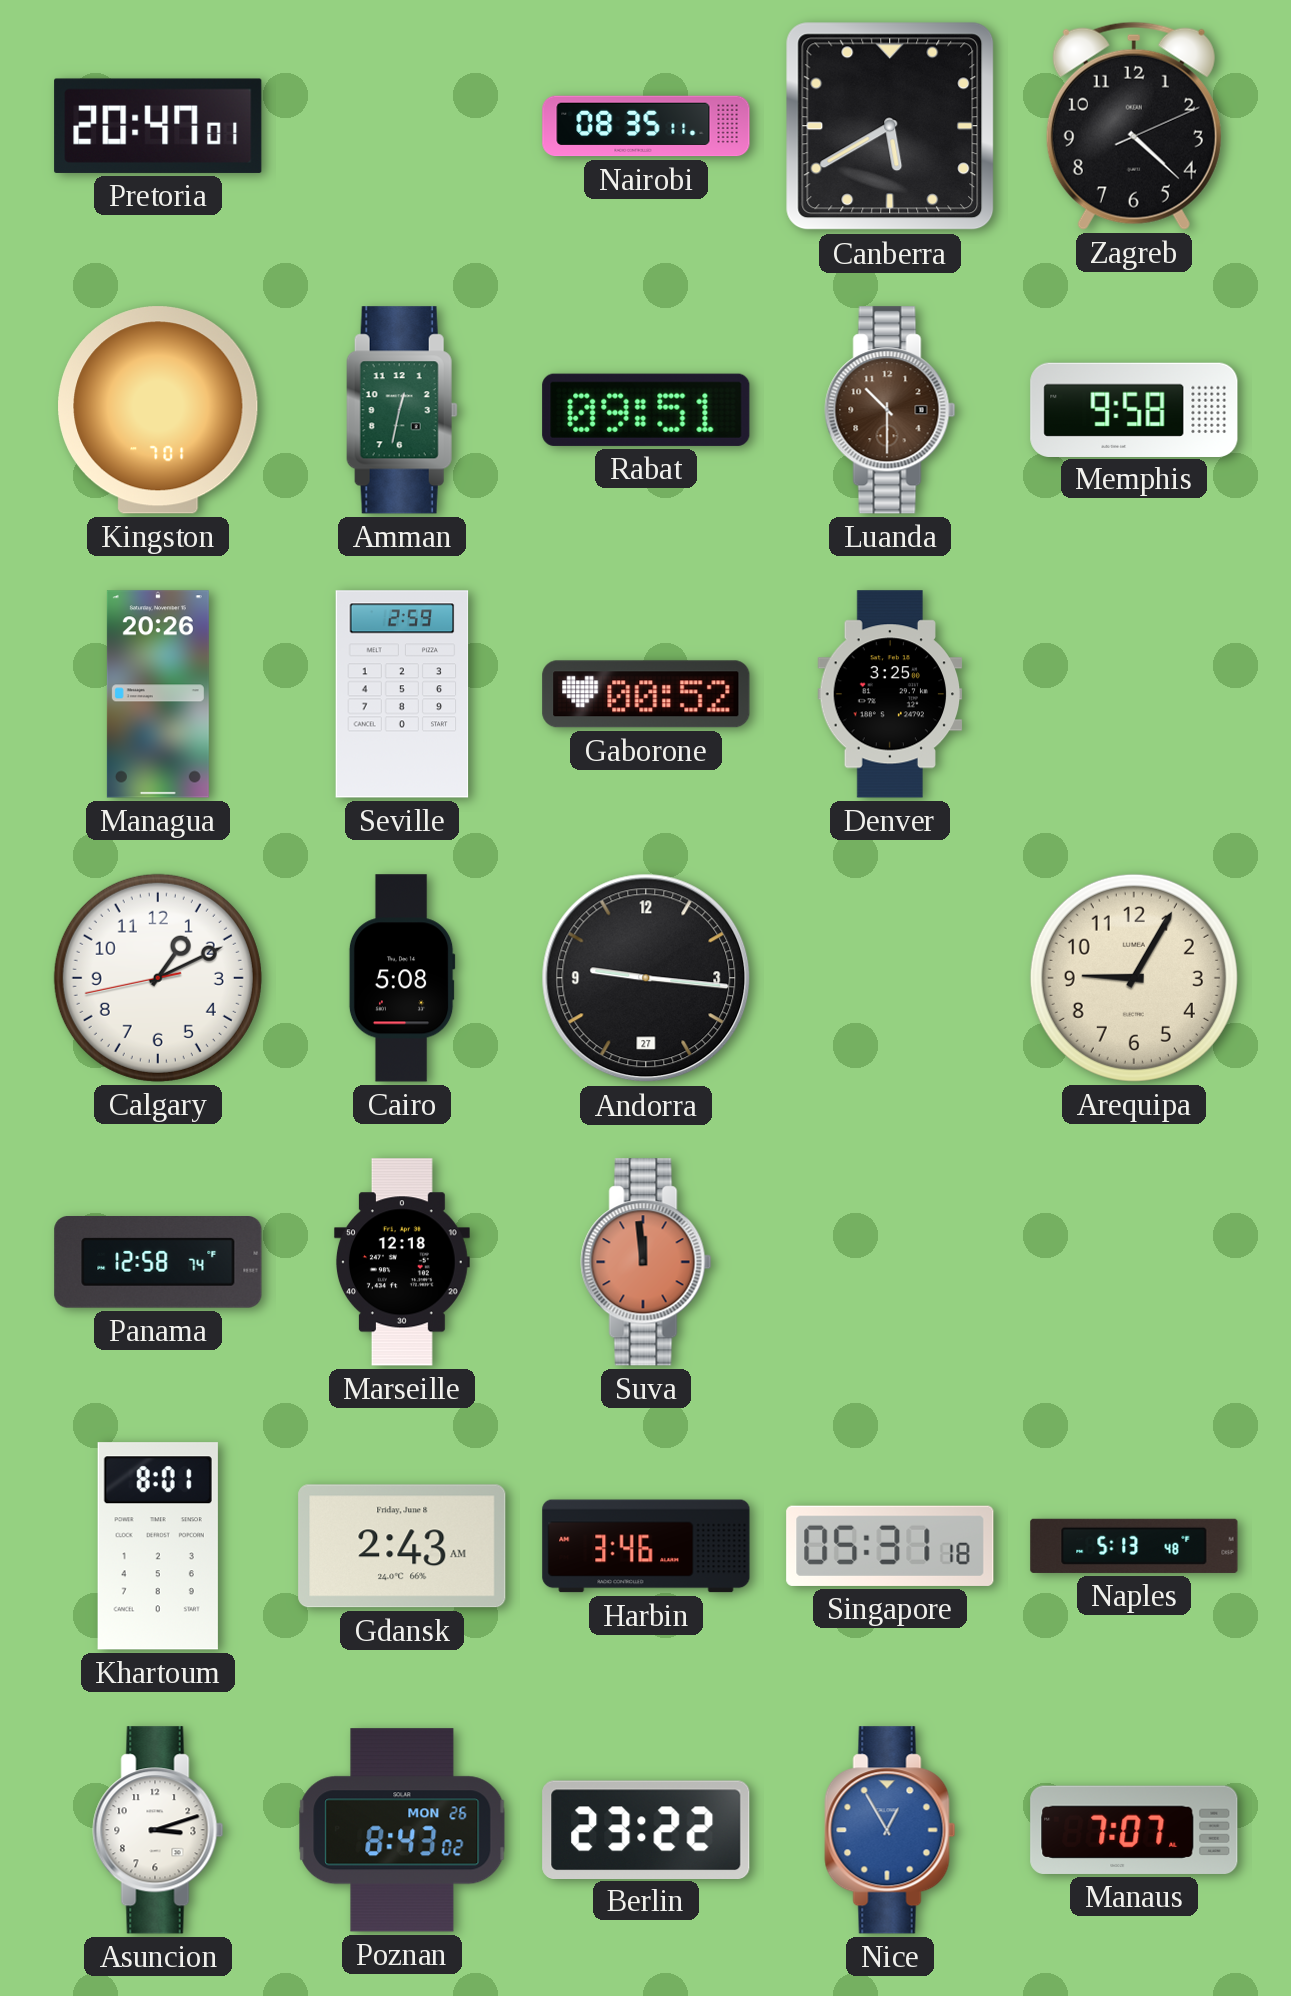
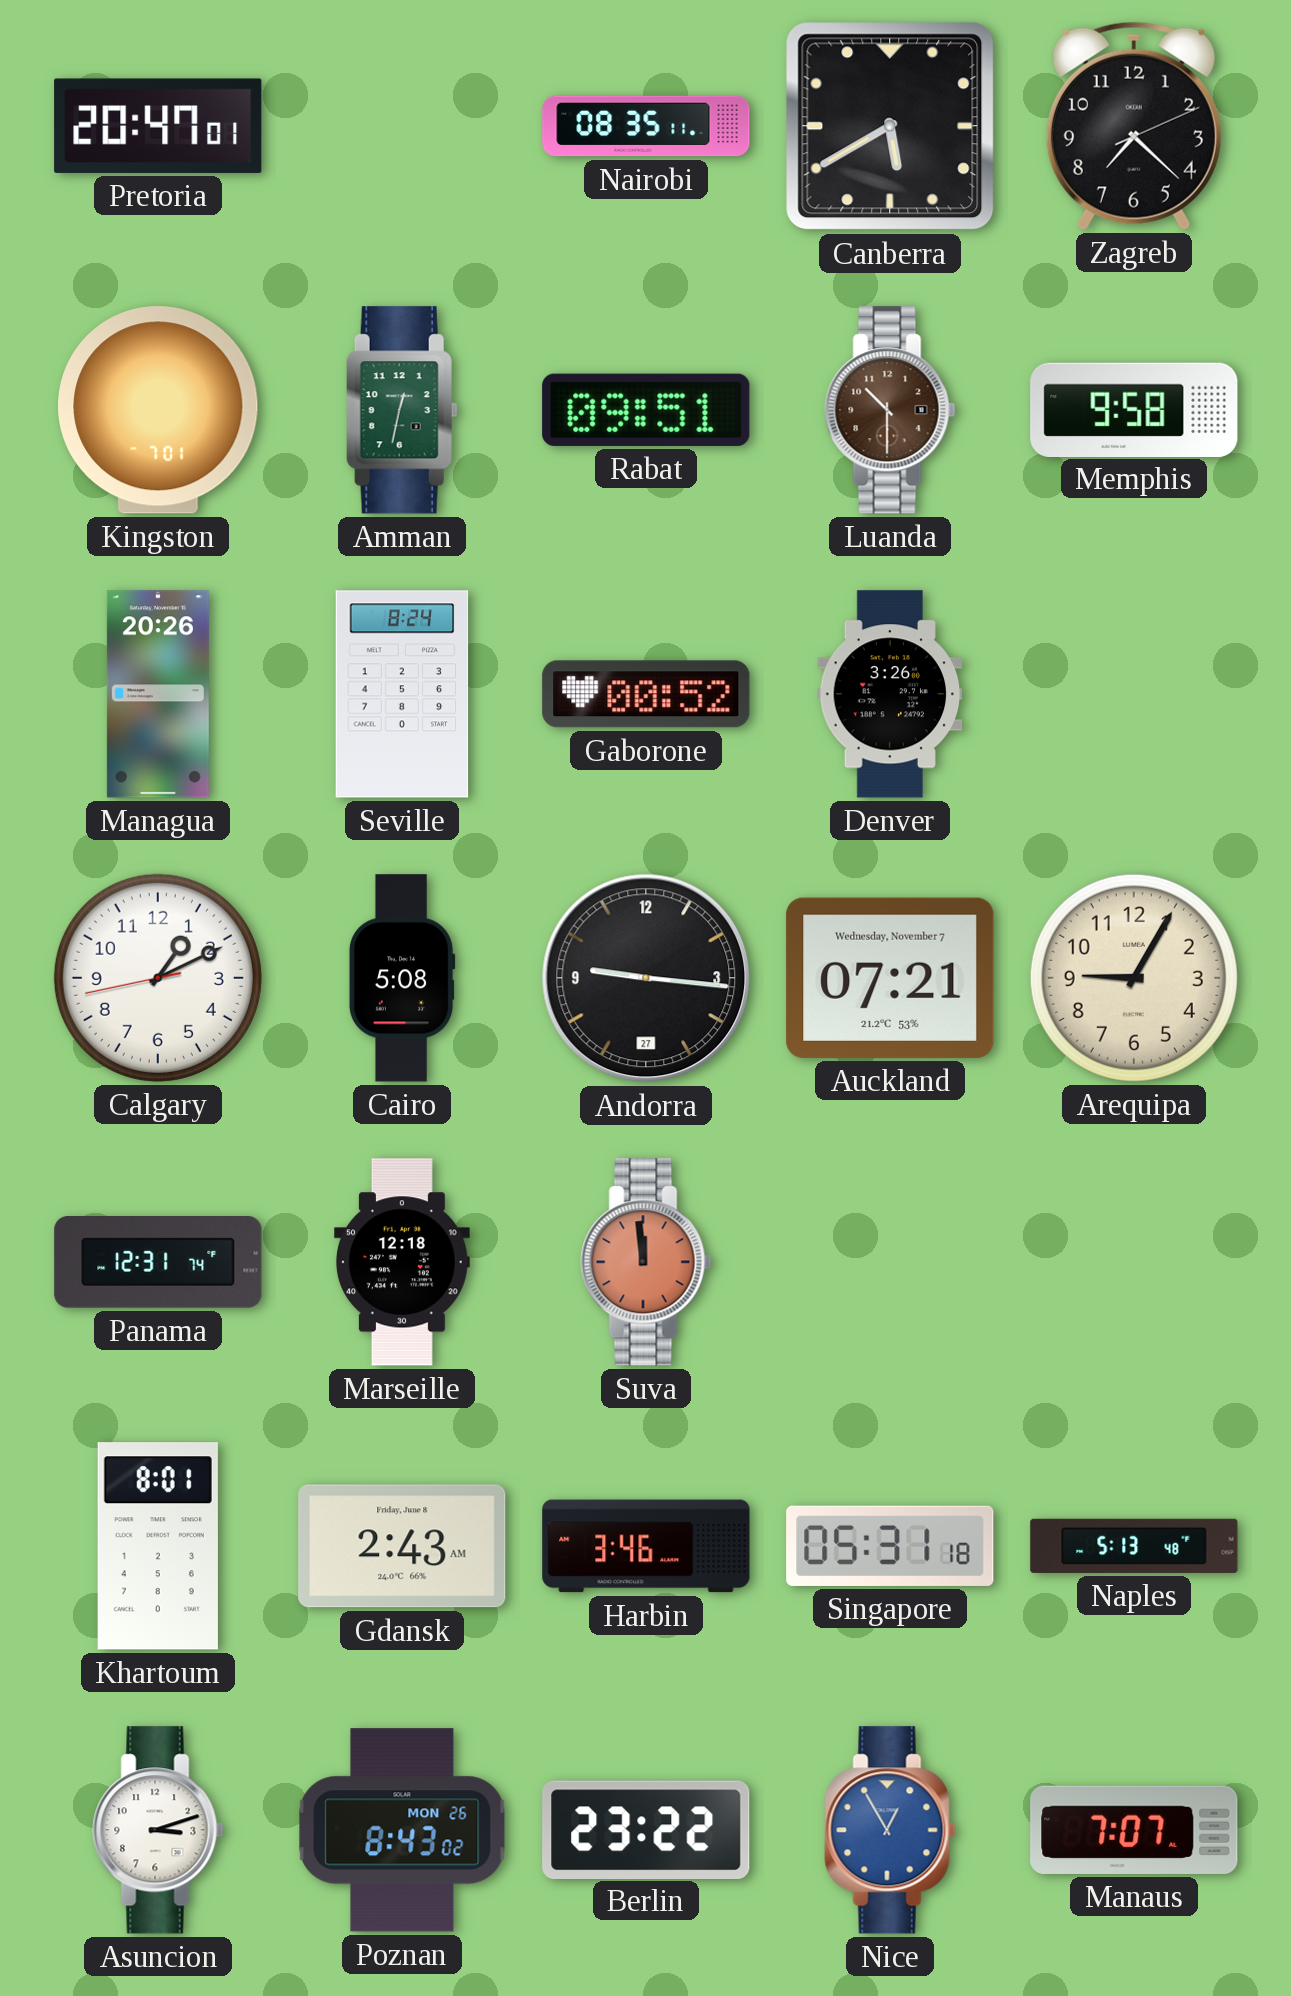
Zagreb: 4:22 -> 7:22 (1134, 126)
Seville: 2:59 -> 8:24 (402, 694)
Denver: 3:25 -> 3:26 (890, 694)
Auckland: none -> 07:21 (890, 978)
Panama: 12:58 -> 12:31 (158, 1263)
